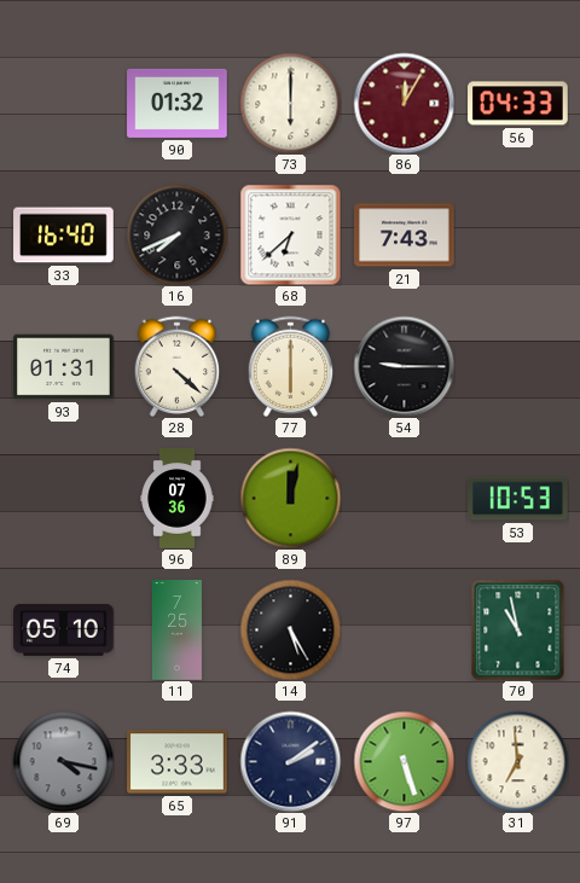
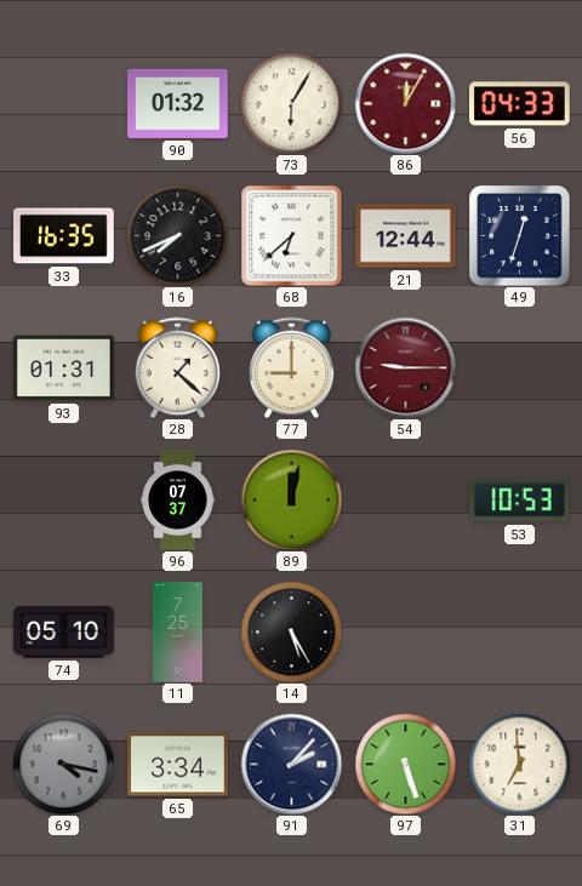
73: 6:00 -> 6:05 (291, 103)
33: 16:40 -> 16:35 (64, 236)
21: 7:43 -> 12:44 (406, 236)
49: none -> 12:33 (519, 235)
28: 4:22 -> 1:22 (178, 367)
77: 6:00 -> 9:00 (292, 367)
54 dial: black -> burgundy (405, 367)
96: 07:36 -> 07:37 (178, 501)
70: 10:58 -> none (518, 629)
65: 3:33 -> 3:34 (178, 765)
91: 2:09 -> 2:07 (291, 764)
